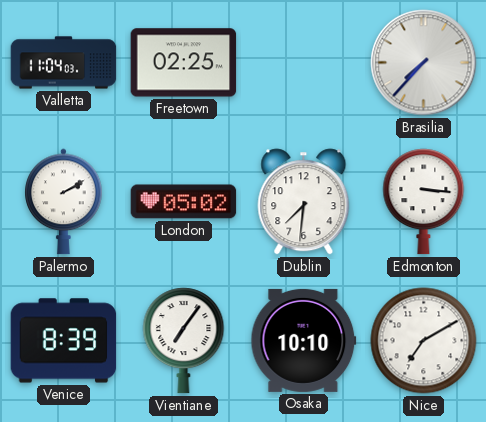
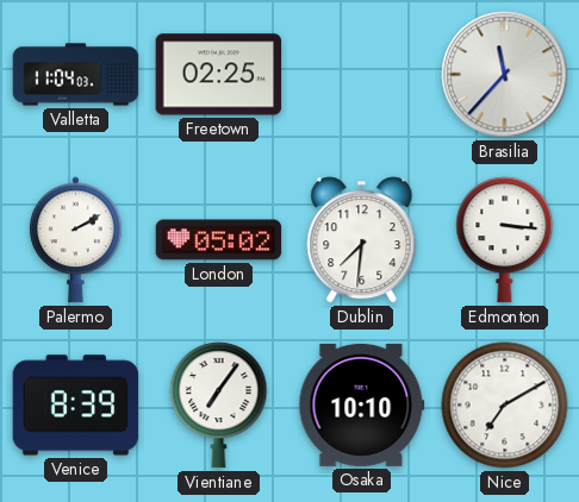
Brasilia: 7:37 -> 11:37 (505, 75)
